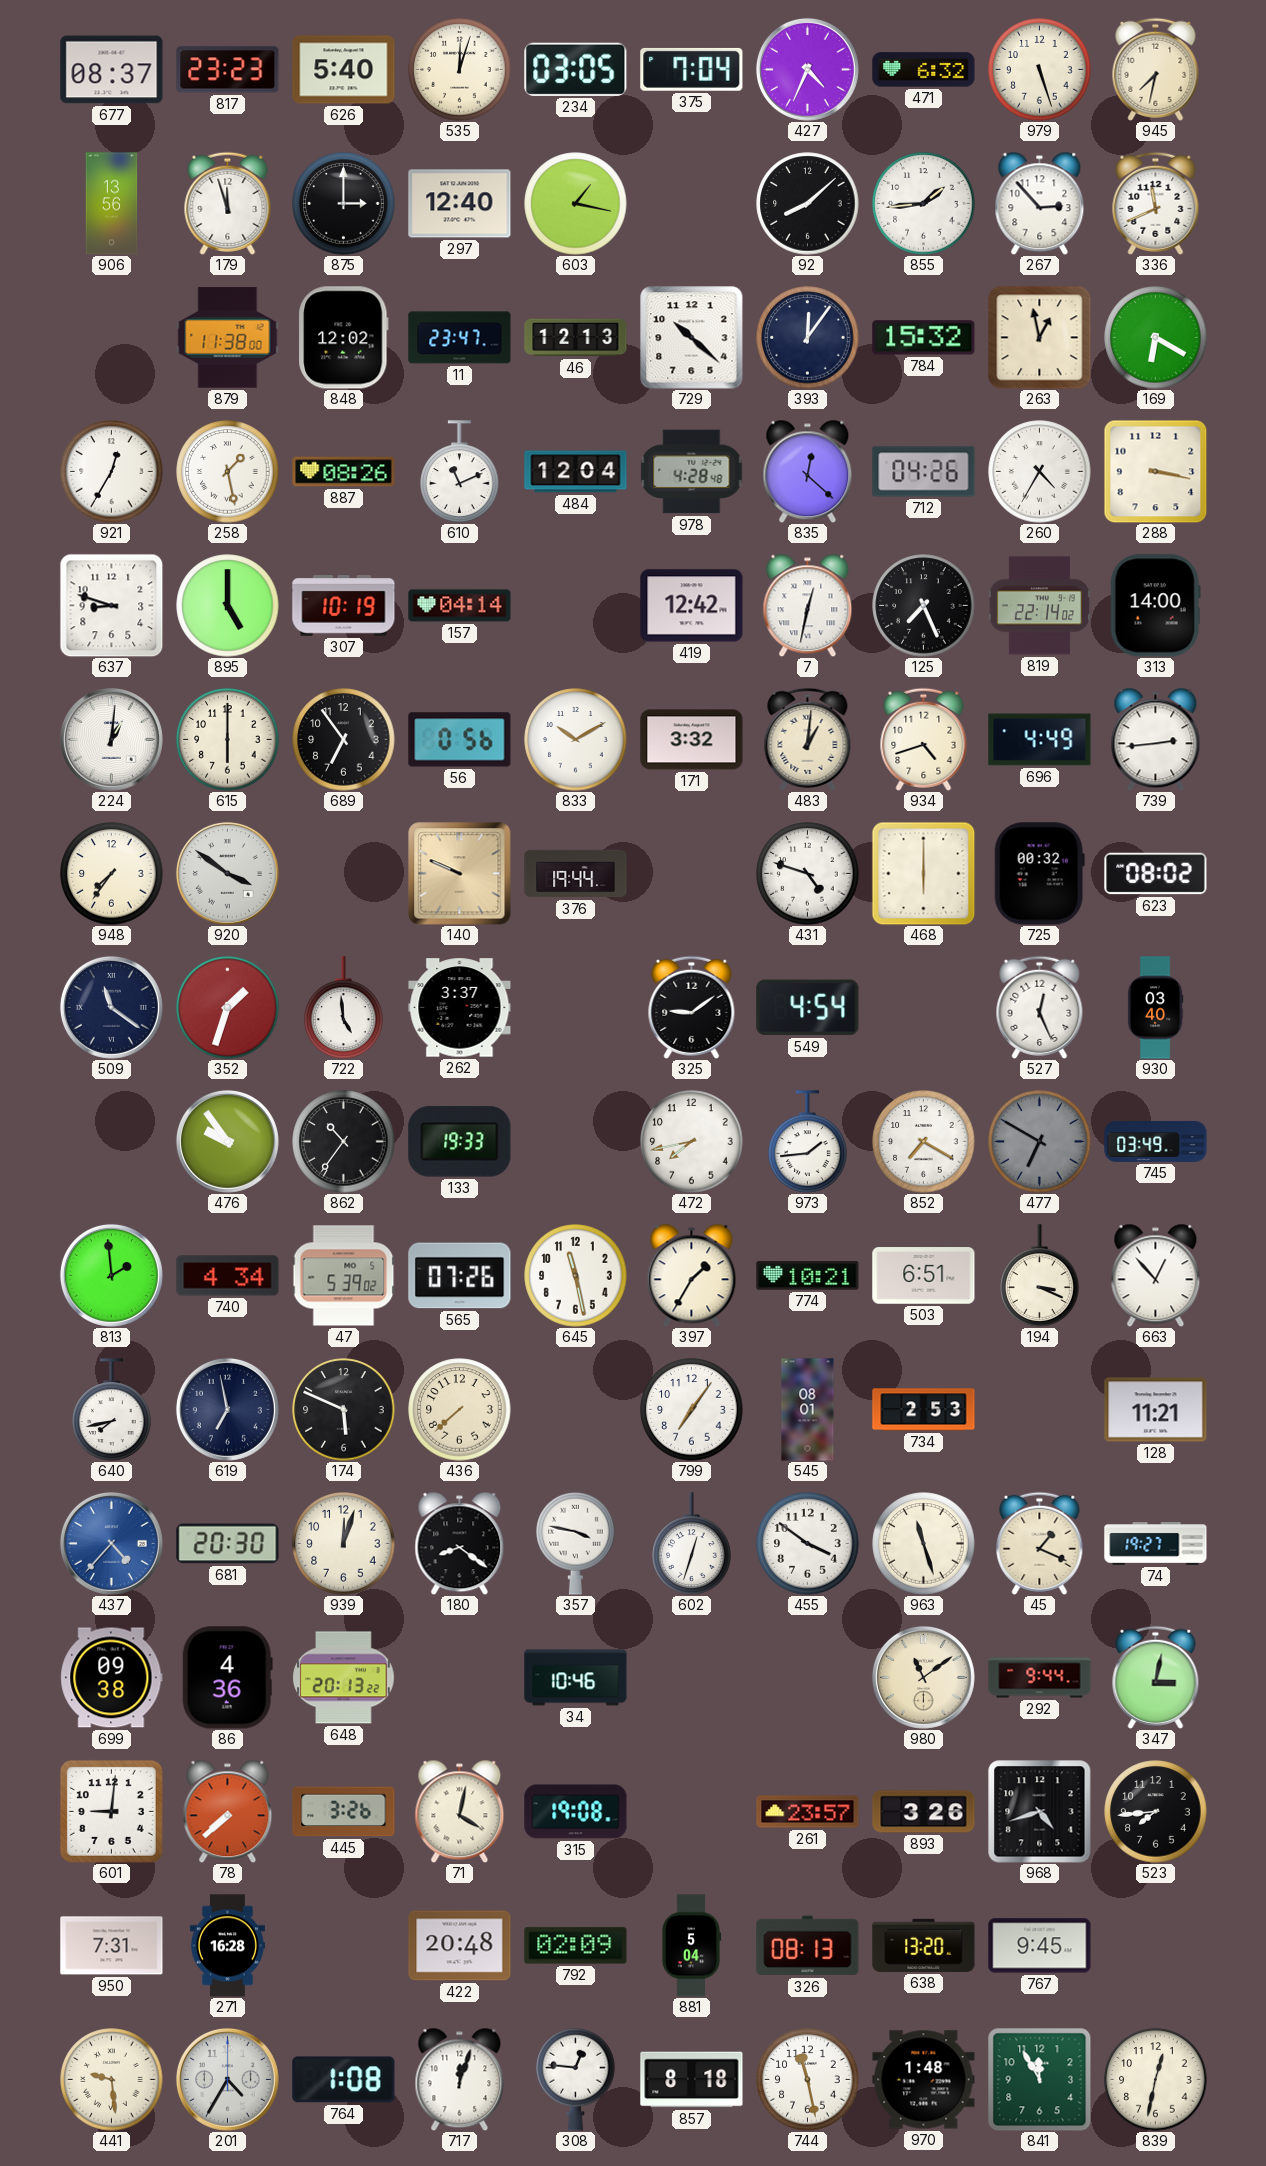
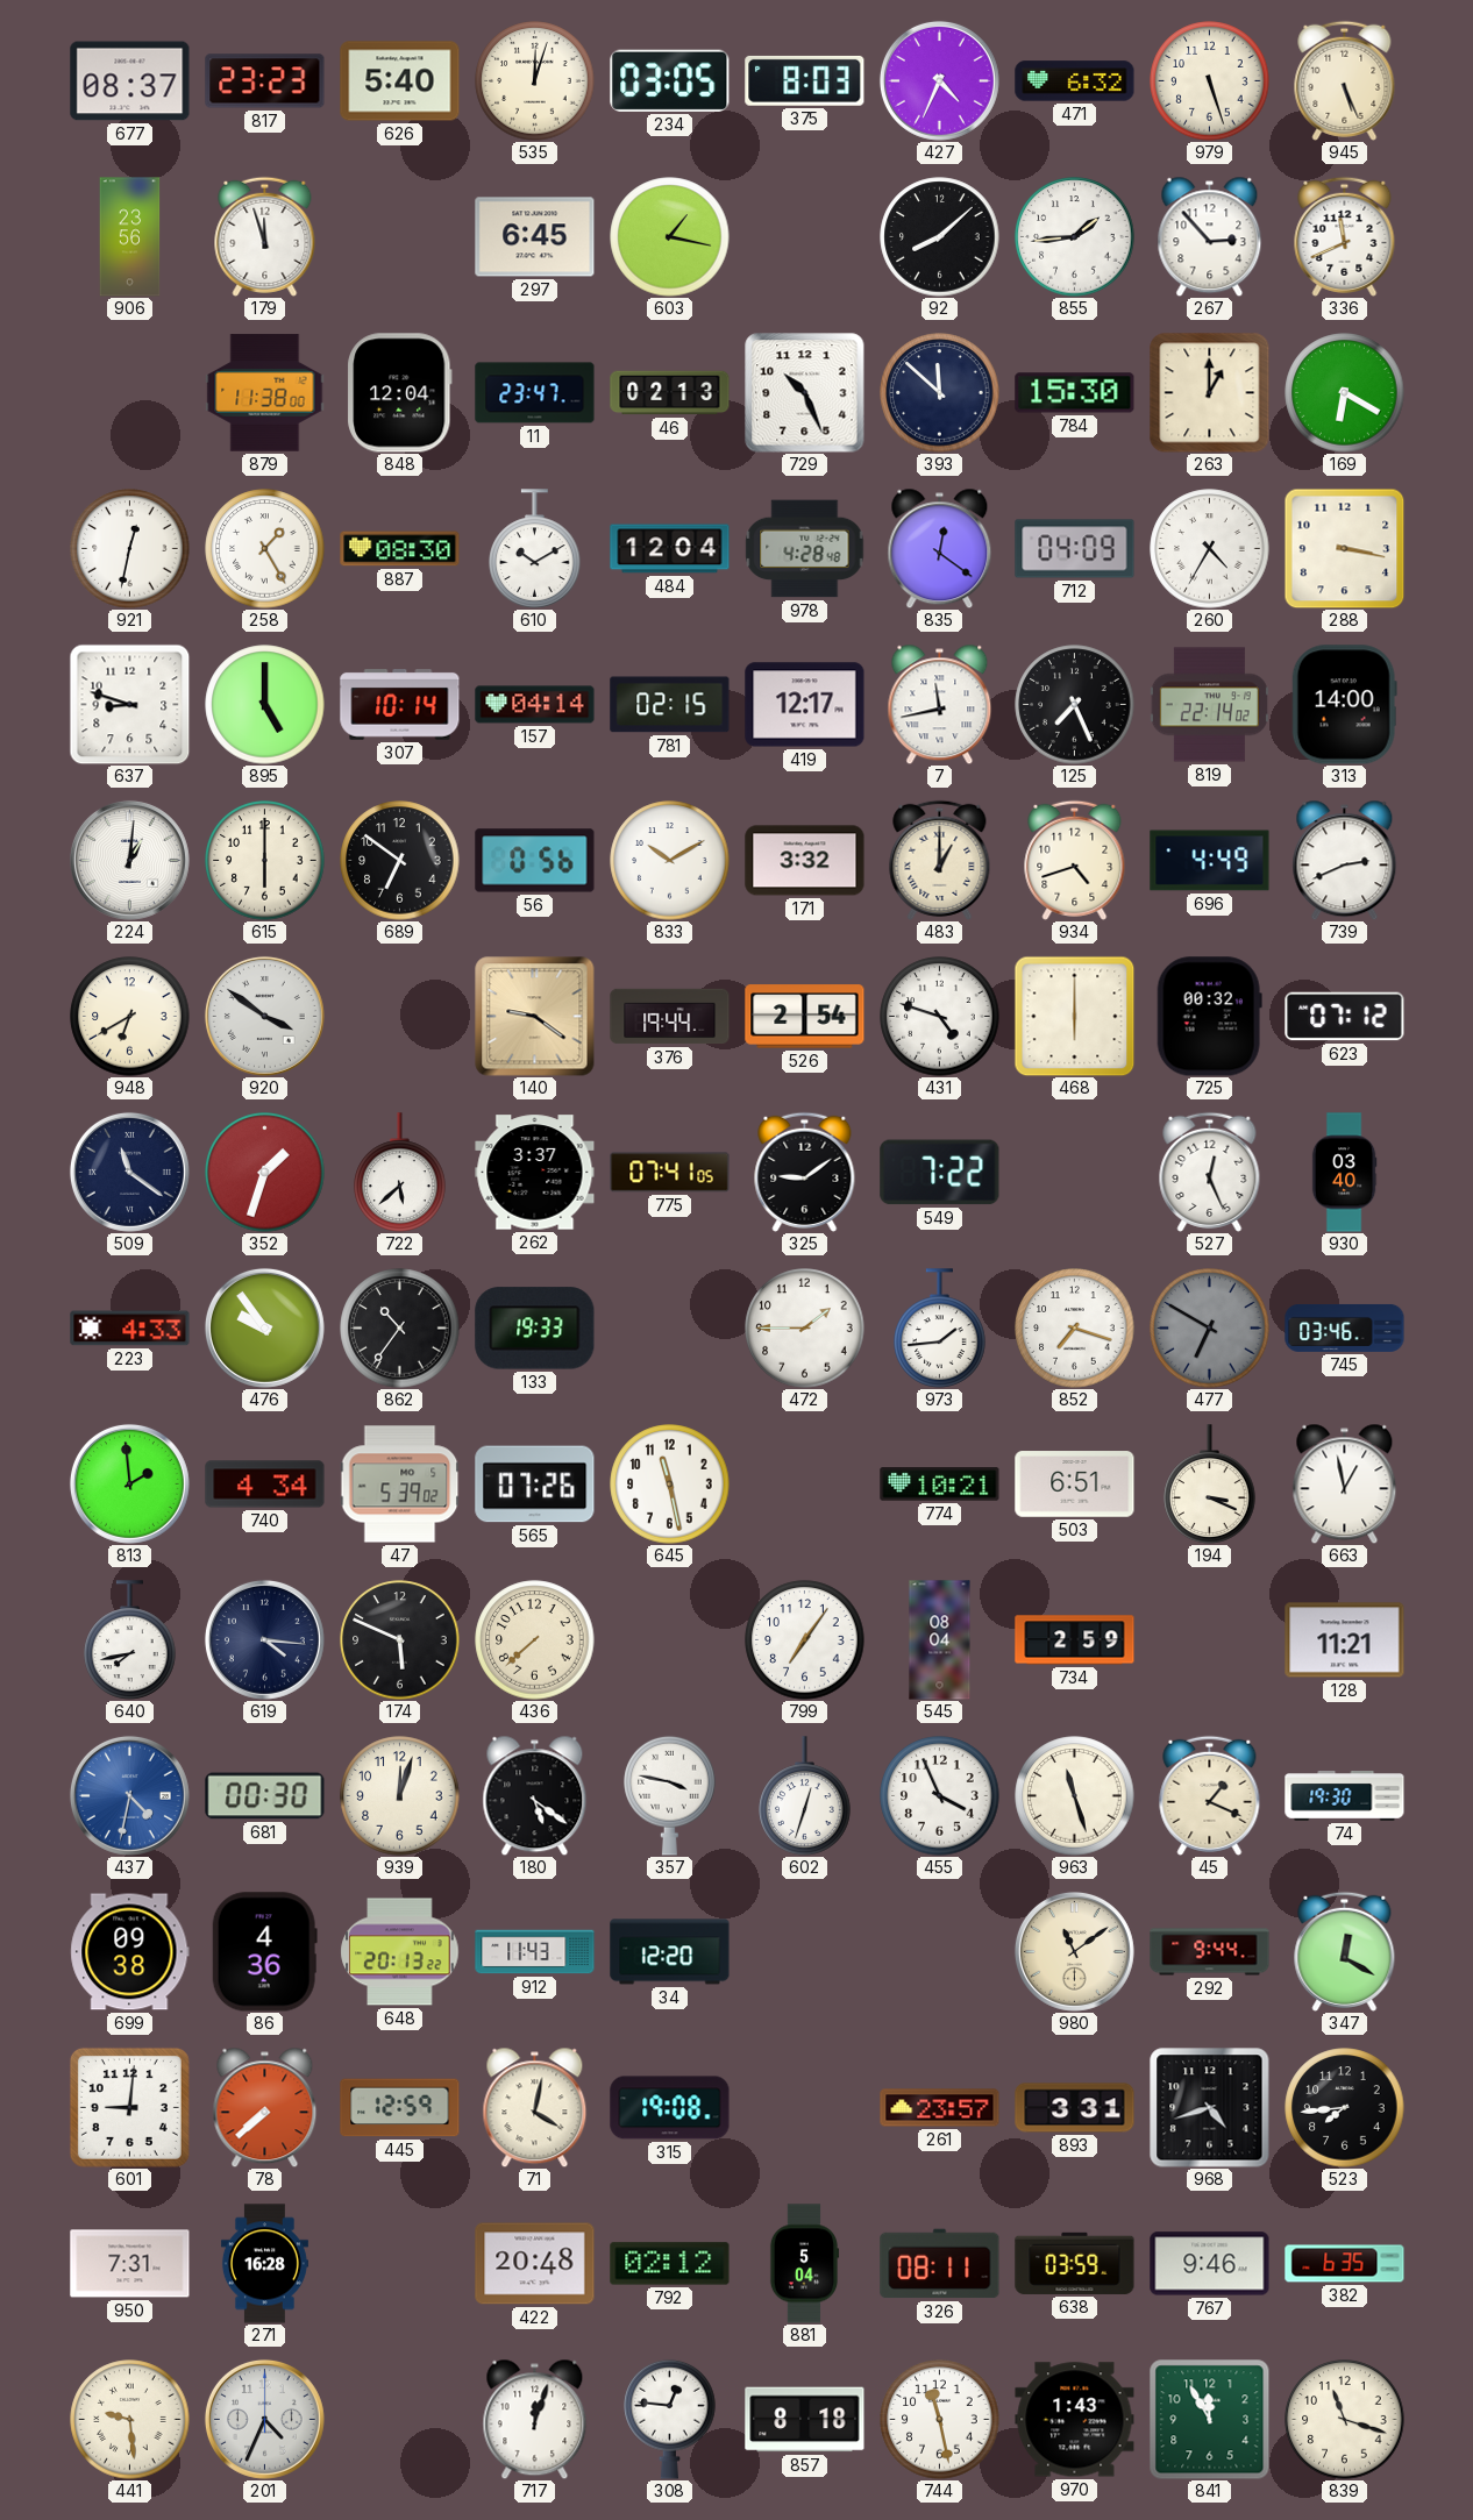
375: 7:04 -> 8:03 (805, 80)
945: 7:32 -> 5:26 (1345, 80)
906: 13:56 -> 23:56 (130, 237)
875: 3:00 -> none (344, 204)
297: 12:40 -> 6:45 (535, 237)
848: 12:02 -> 12:04 (400, 393)
46: 12:13 -> 02:13 (670, 393)
729: 10:22 -> 10:26 (805, 393)
393: 12:06 -> 11:52 (940, 393)
784: 15:32 -> 15:30 (1075, 393)
263: 12:58 -> 1:00 (1209, 392)
921: 12:35 -> 12:32 (130, 549)
258: 1:28 -> 1:25 (265, 549)
887: 08:26 -> 08:30 (400, 549)
610: 11:11 -> 10:10 (535, 549)
835: 12:22 -> 12:21 (940, 548)
712: 04:26 -> 04:09 (1075, 549)
307: 10:19 -> 10:14 (400, 705)
781: none -> 02:15 (670, 705)
419: 12:42 -> 12:17 (805, 705)
7: 12:32 -> 11:43 (940, 704)
689: 6:54 -> 6:51 (400, 861)
483: 1:01 -> 1:00 (940, 860)
739: 2:44 -> 2:41 (1345, 860)
948: 7:36 -> 6:40 (130, 1017)
140: 9:49 -> 9:21 (535, 1017)
526: none -> 2:54 (805, 1017)
623: 08:02 -> 07:12 (1345, 1017)
722: 4:59 -> 5:38 (400, 1173)
775: none -> 07:41 (670, 1173)
549: 4:54 -> 7:22 (940, 1173)
223: none -> 4:33 (130, 1329)
472: 7:43 -> 1:45 (805, 1329)
852: 7:20 -> 7:18 (1075, 1329)
745: 03:49 -> 03:46 (1345, 1329)
397: 1:35 -> none (692, 1275)
663: 12:53 -> 12:58 (1345, 1483)
619: 6:58 -> 4:16 (264, 1639)
545: 08:01 -> 08:04 (940, 1640)
734: 2:53 -> 2:59 (1075, 1640)
437: 4:37 -> 4:32 (129, 1795)
681: 20:30 -> 00:30 (265, 1796)
180: 8:21 -> 5:21 (535, 1795)
455: 3:51 -> 3:56 (940, 1796)
74: 19:27 -> 19:30 (1345, 1796)
912: none -> 11:43 (535, 1952)
34: 10:46 -> 12:20 (670, 1952)
347: 3:02 -> 12:20 (1345, 1951)
445: 3:26 -> 12:59 (400, 2108)
893: 3:26 -> 3:31 (1075, 2108)
792: 02:09 -> 02:12 (670, 2264)
326: 08:13 -> 08:11 (940, 2264)
638: 13:20 -> 03:59 (1075, 2263)
767: 9:45 -> 9:46 (1210, 2264)
382: none -> 6:35 (1345, 2264)
201: 4:35 -> 4:34 (264, 2419)
764: 1:08 -> none (344, 2080)
970: 1:48 -> 1:43 (1075, 2420)
839: 12:32 -> 11:18 (1345, 2420)
